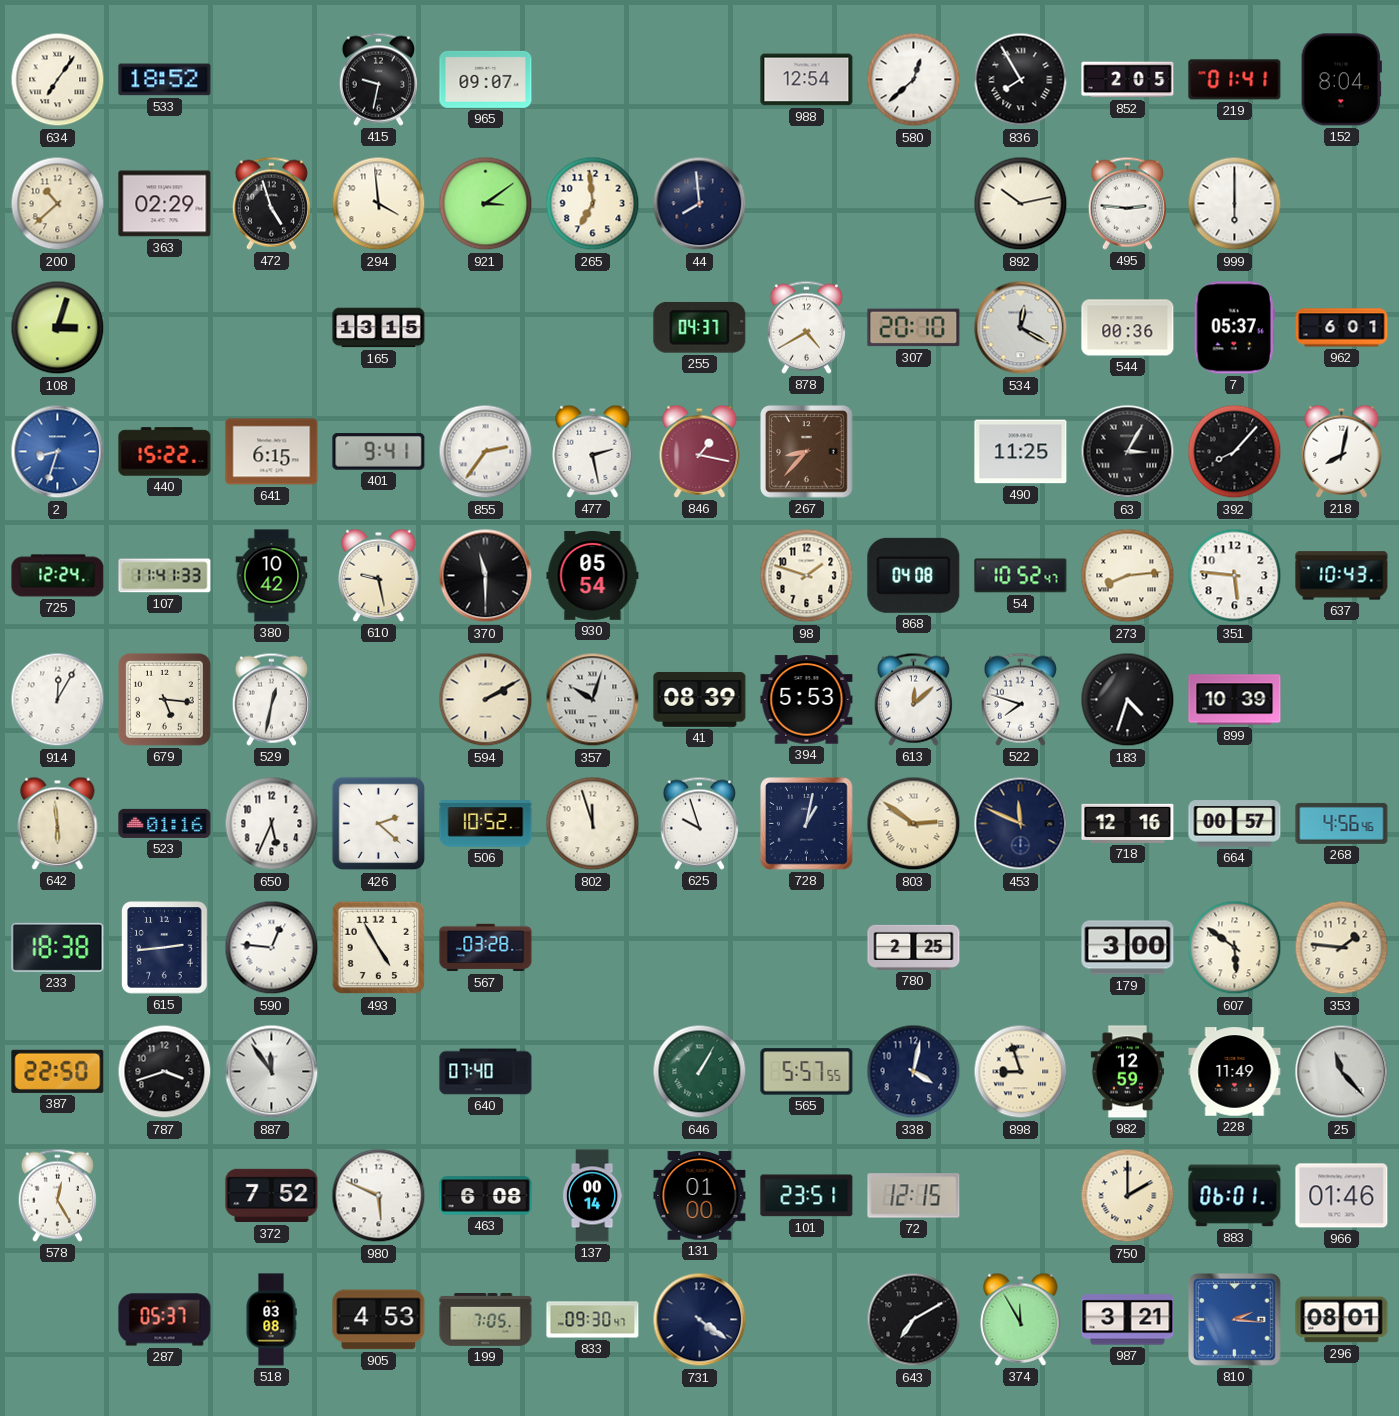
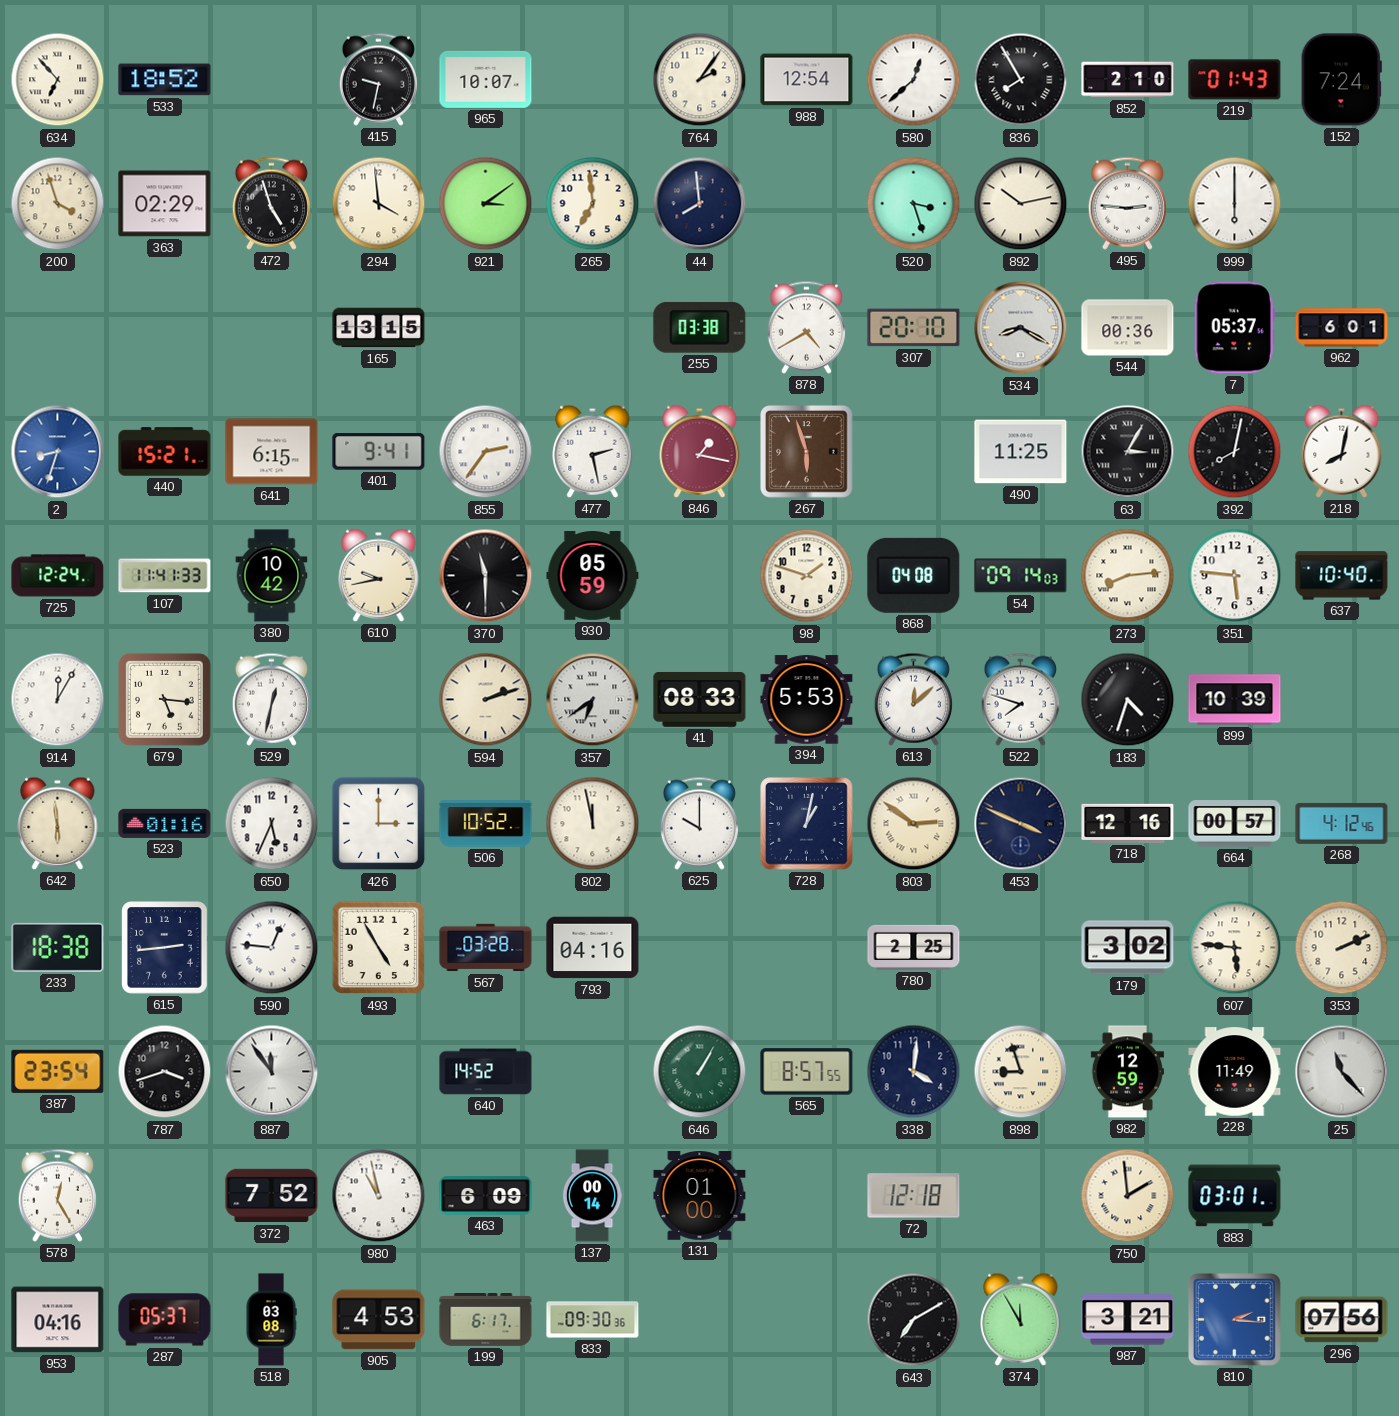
634: 7:06 -> 6:53 (58, 80)
965: 09:07 -> 10:07 (486, 79)
764: none -> 2:06 (700, 80)
852: 2:05 -> 2:10 (1128, 80)
219: 01:41 -> 01:43 (1235, 80)
152: 8:04 -> 7:24 (1341, 80)
200: 10:38 -> 3:57 (58, 204)
520: none -> 3:27 (914, 204)
108: 3:03 -> none (58, 328)
255: 04:37 -> 03:38 (700, 328)
534: 12:20 -> 8:20 (1021, 328)
440: 15:22 -> 15:21 (165, 452)
267: 8:37 -> 5:57 (807, 452)
392: 8:07 -> 8:02 (1235, 452)
610: 9:28 -> 9:43 (379, 575)
930: 05:54 -> 05:59 (593, 576)
54: 10:52 -> 09:14 (1021, 576)
637: 10:43 -> 10:40 (1342, 576)
594: 2:10 -> 2:12 (486, 700)
357: 10:03 -> 6:39 (593, 700)
41: 08:39 -> 08:33 (700, 699)
426: 2:22 -> 3:00 (379, 824)
802: 11:57 -> 11:58 (593, 824)
625: 9:57 -> 10:00 (699, 823)
453: 11:49 -> 3:49 (1021, 824)
268: 4:56 -> 4:12 (1342, 823)
793: none -> 04:16 (593, 948)
179: 3:00 -> 3:02 (1128, 948)
607: 5:51 -> 5:46 (1235, 948)
353: 1:46 -> 2:11 (1342, 948)
387: 22:50 -> 23:54 (58, 1071)
640: 07:40 -> 14:52 (486, 1072)
565: 5:57 -> 8:57 (807, 1072)
338: 4:02 -> 4:01 (914, 1072)
980: 5:49 -> 10:58 (379, 1196)
463: 6:08 -> 6:09 (486, 1196)
101: 23:51 -> none (807, 1196)
72: 12:15 -> 12:18 (914, 1196)
750: 2:00 -> 1:59 (1128, 1196)
883: 06:01 -> 03:01 (1235, 1196)
966: 01:46 -> none (1342, 1196)
953: none -> 04:16 (58, 1320)
199: 7:05 -> 6:17 (486, 1320)
833: 09:30:47 -> 09:30:36 (593, 1320)
731: 4:21 -> none (700, 1320)
296: 08:01 -> 07:56 (1342, 1320)
